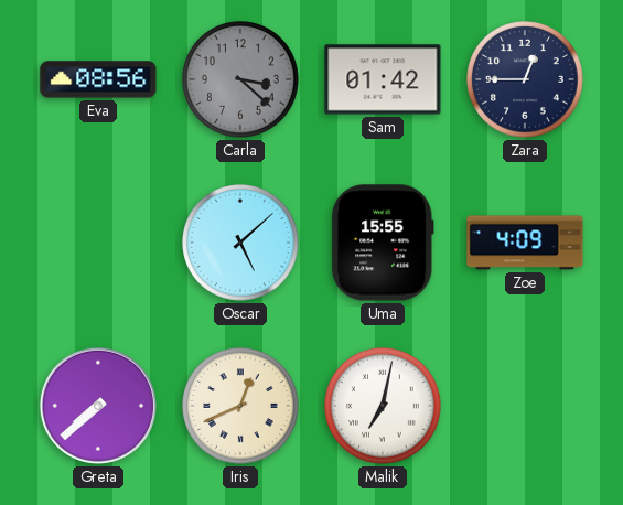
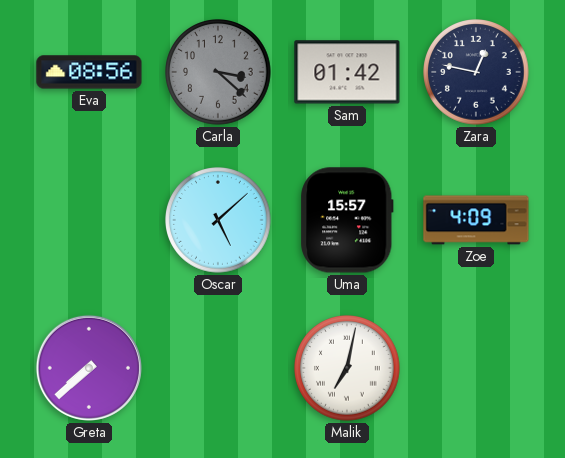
Zara: 12:45 -> 12:47 (477, 73)
Uma: 15:55 -> 15:57 (348, 220)
Iris: 12:41 -> none (241, 407)
